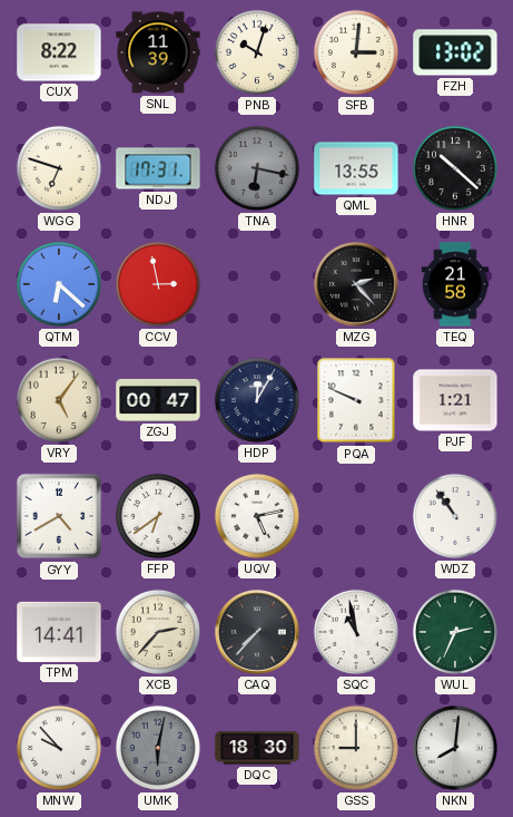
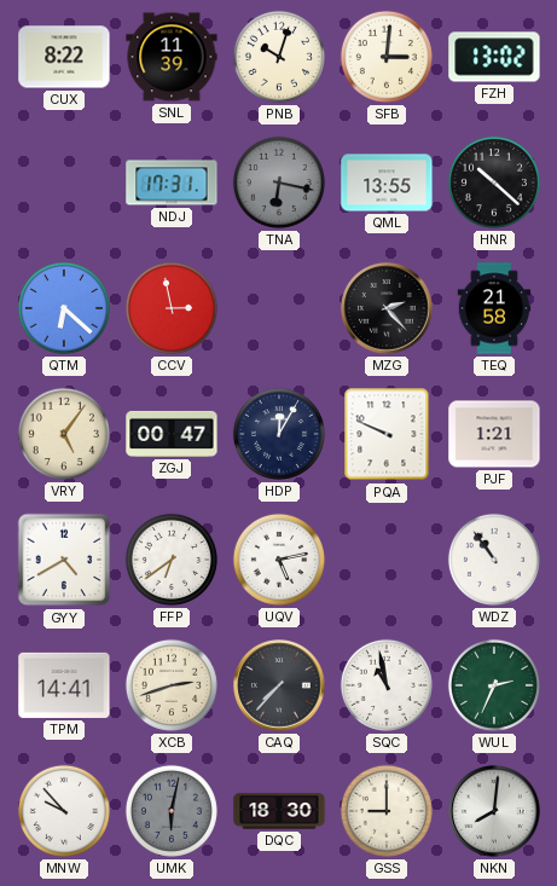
WGG: 6:48 -> none (59, 168)
XCB: 2:37 -> 2:42 (172, 685)
